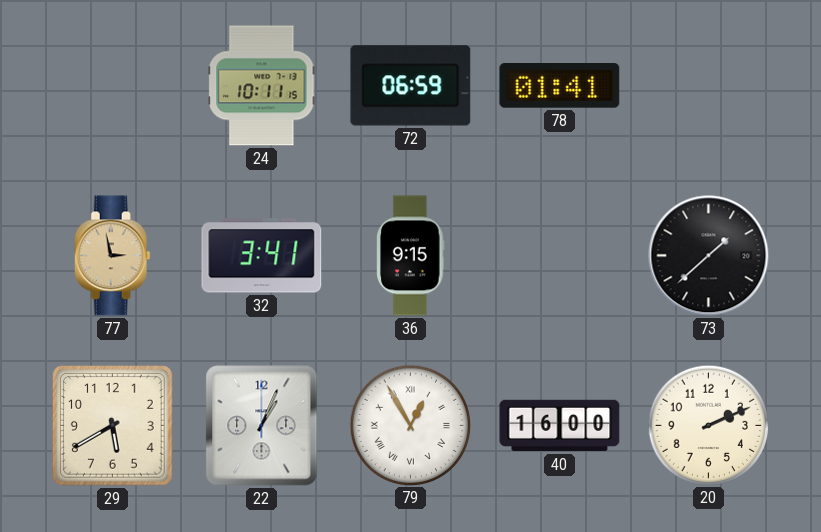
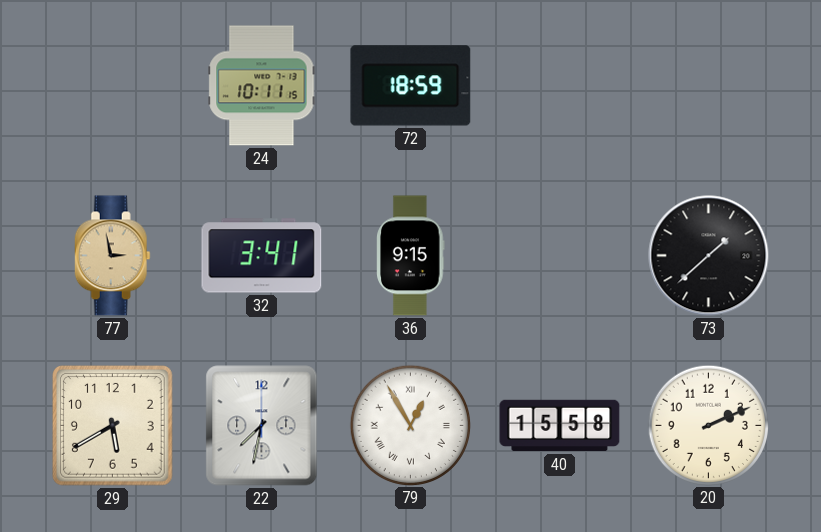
72: 06:59 -> 18:59 (411, 86)
78: 01:41 -> none (560, 86)
22: 1:04 -> 7:32 (262, 426)
40: 16:00 -> 15:58 (560, 426)
